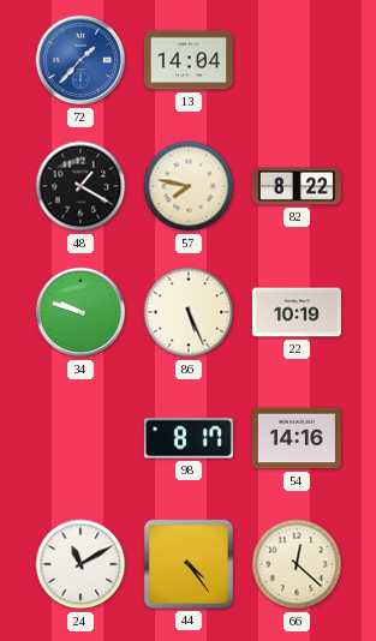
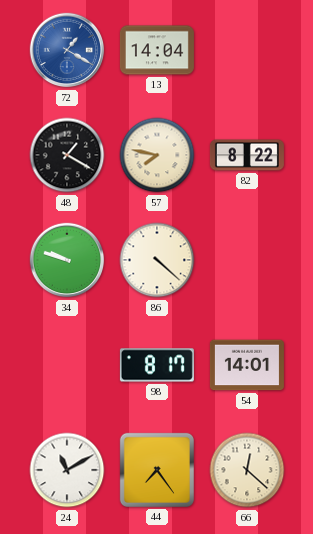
72: 1:37 -> 1:20 (67, 50)
86: 5:26 -> 4:22 (157, 260)
22: 10:19 -> none (297, 312)
54: 14:16 -> 14:01 (247, 365)
44: 4:24 -> 7:24 (157, 470)
